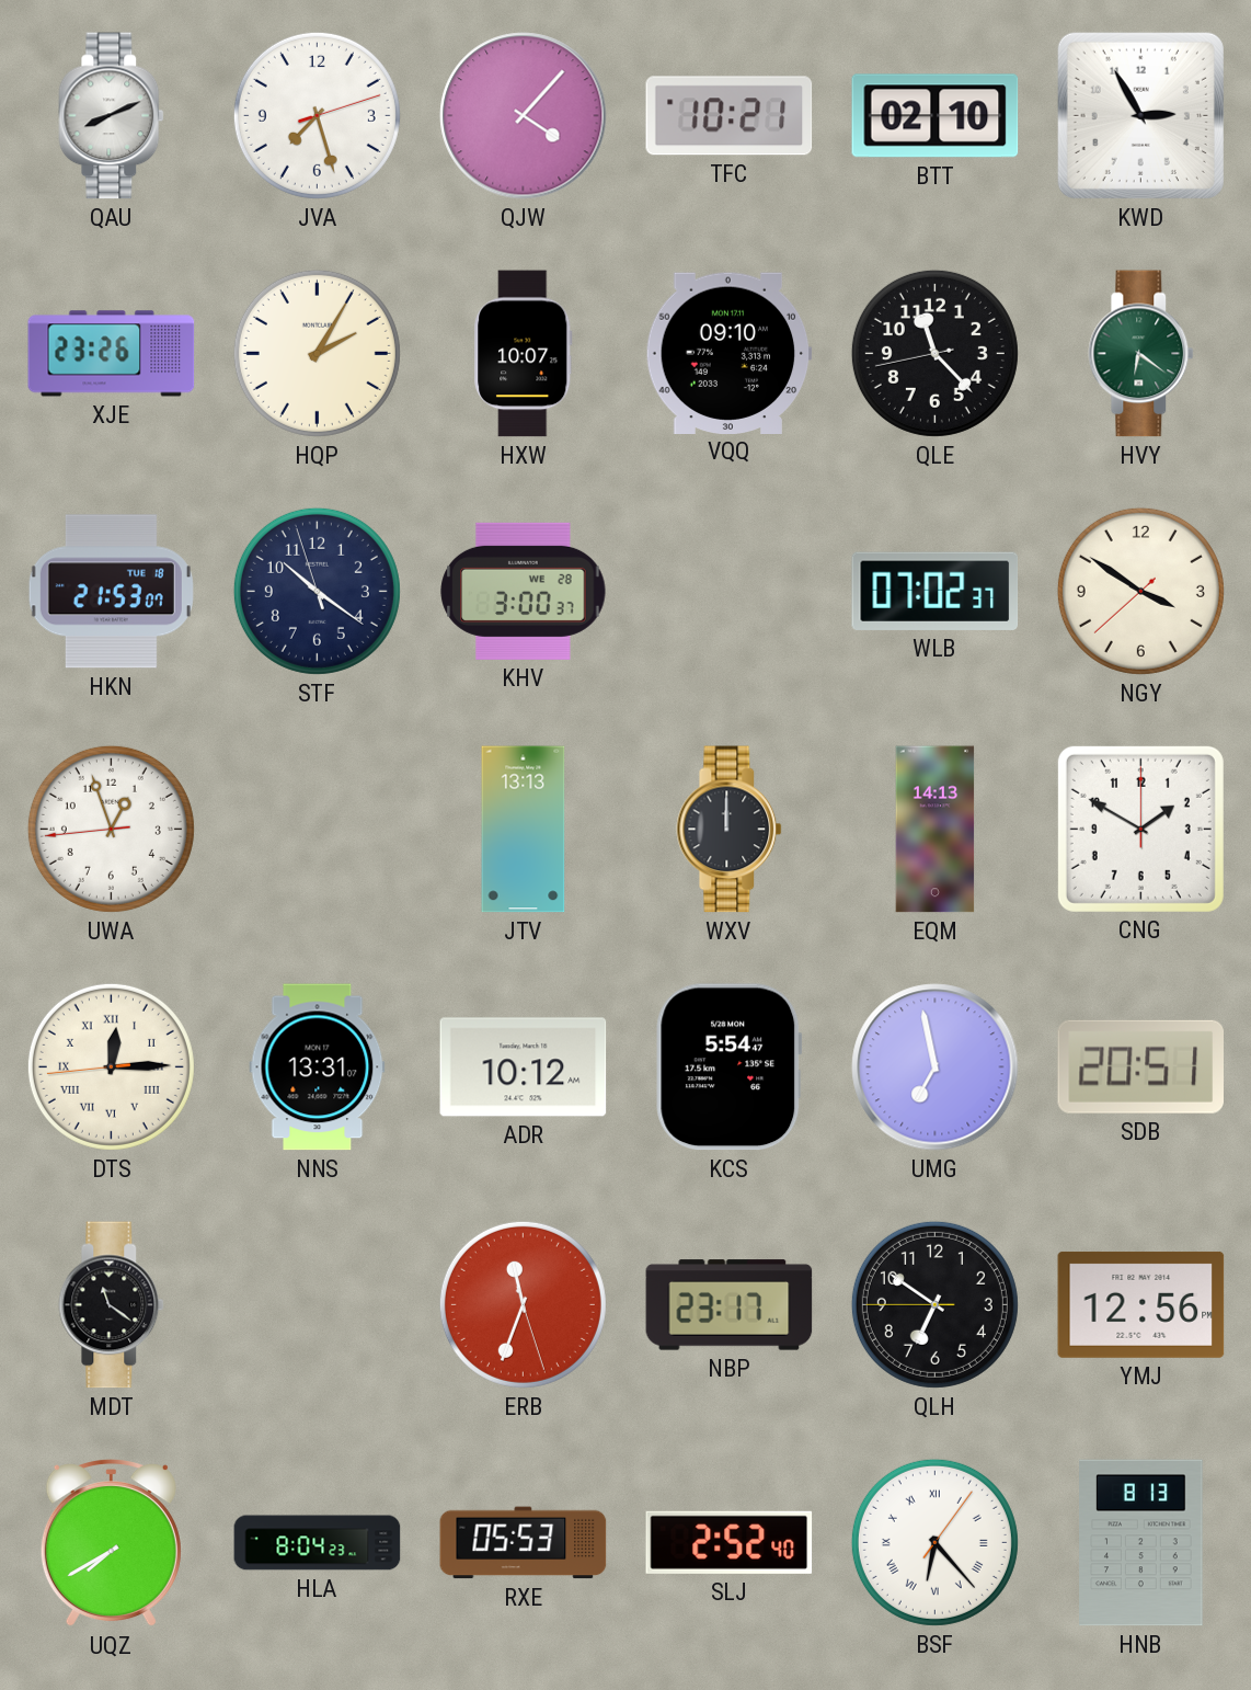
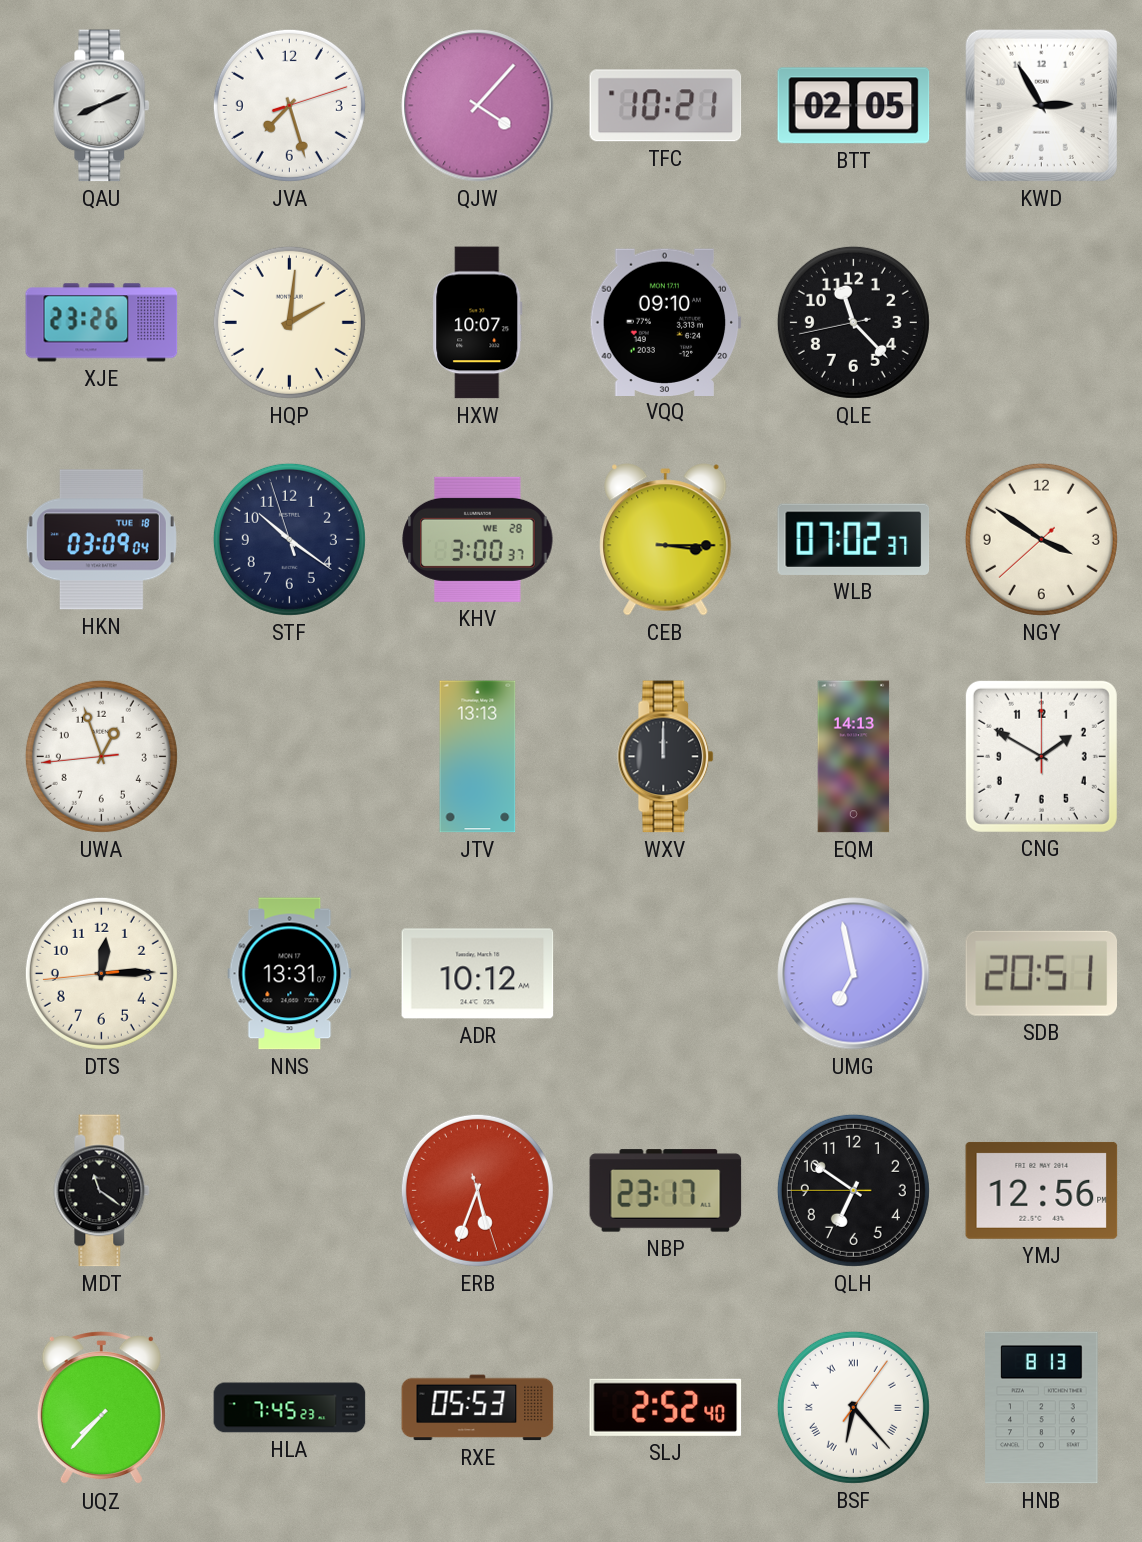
BTT: 02:10 -> 02:05 (854, 106)
HQP: 2:05 -> 2:01 (289, 322)
HVY: 6:21 -> none (1141, 354)
HKN: 21:53 -> 03:09 (101, 540)
CEB: none -> 3:15 (666, 540)
DTS numerals: Roman -> Arabic (101, 973)
KCS: 5:54 -> none (730, 1067)
ERB: 11:33 -> 5:33 (477, 1190)
UQZ: 7:40 -> 7:37 (101, 1408)
HLA: 8:04 -> 7:45 (290, 1408)
